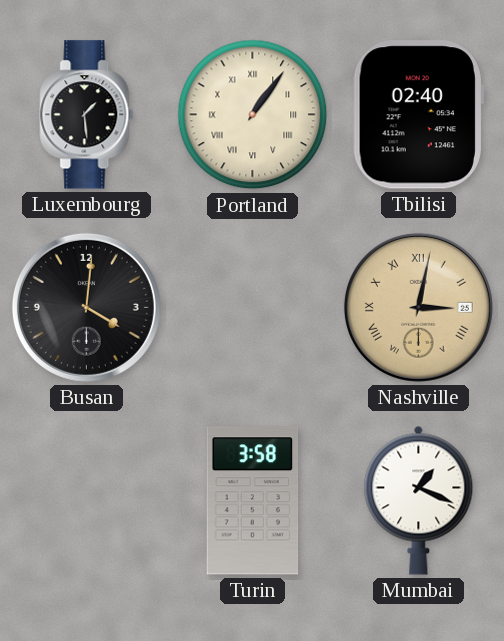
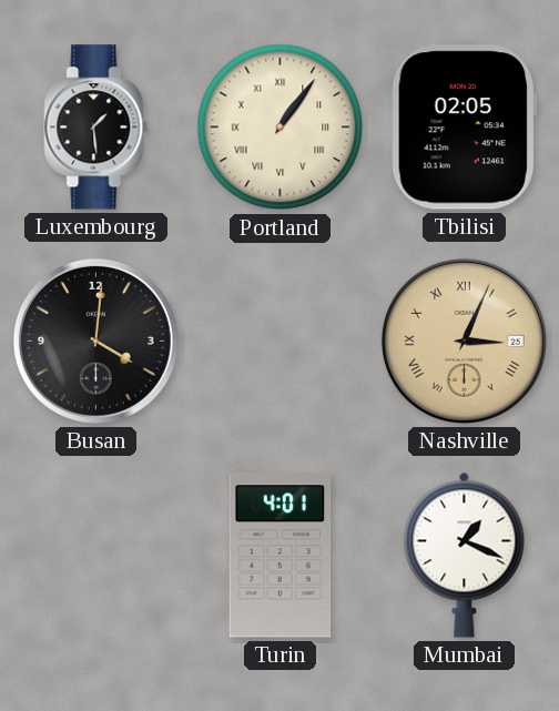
Tbilisi: 02:40 -> 02:05 (464, 128)
Nashville: 3:02 -> 3:04 (464, 341)
Turin: 3:58 -> 4:01 (281, 556)
